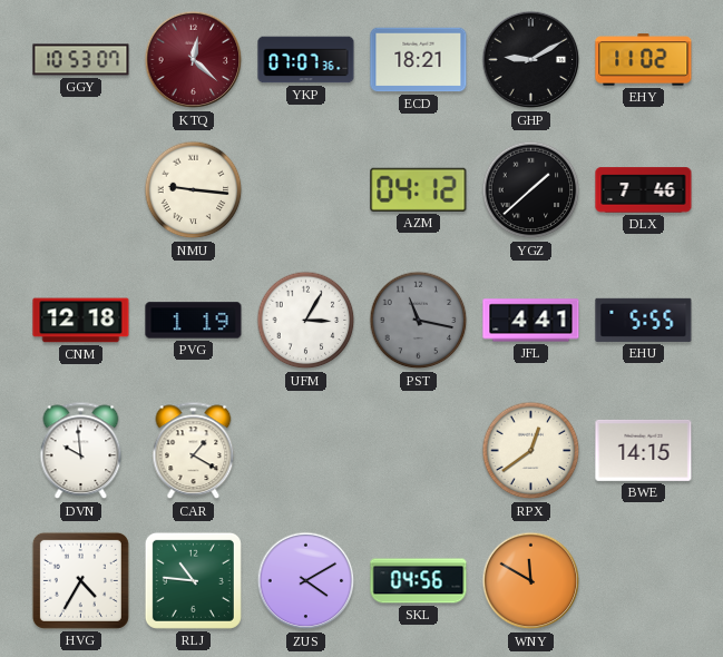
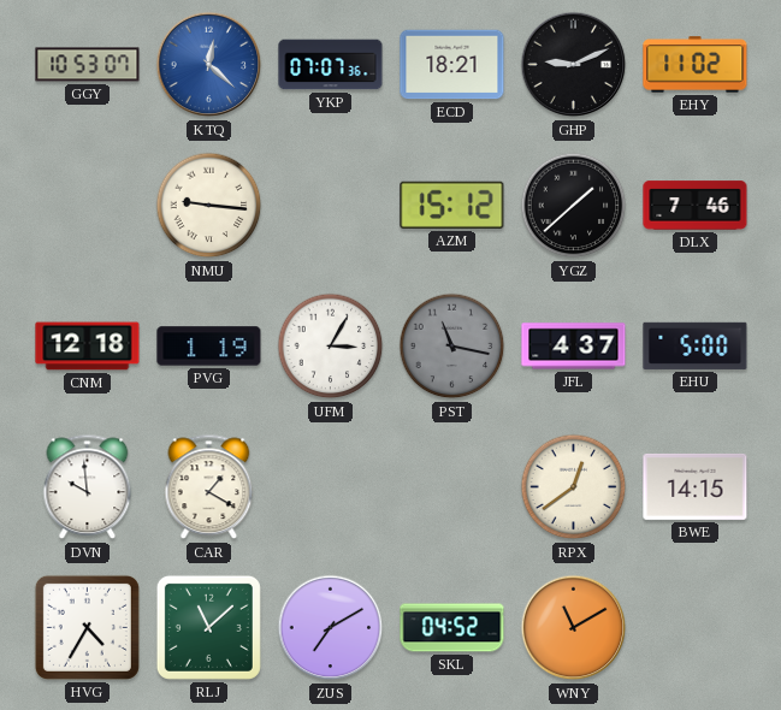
KTQ dial: burgundy -> blue (209, 65)
GHP: 9:10 -> 9:11 (574, 65)
AZM: 04:12 -> 15:12 (452, 205)
JFL: 4:41 -> 4:37 (574, 347)
EHU: 5:55 -> 5:00 (696, 345)
RLJ: 10:46 -> 11:08 (208, 627)
ZUS: 4:10 -> 7:10 (331, 628)
SKL: 04:56 -> 04:52 (452, 628)
WNY: 11:50 -> 11:10 (574, 628)
